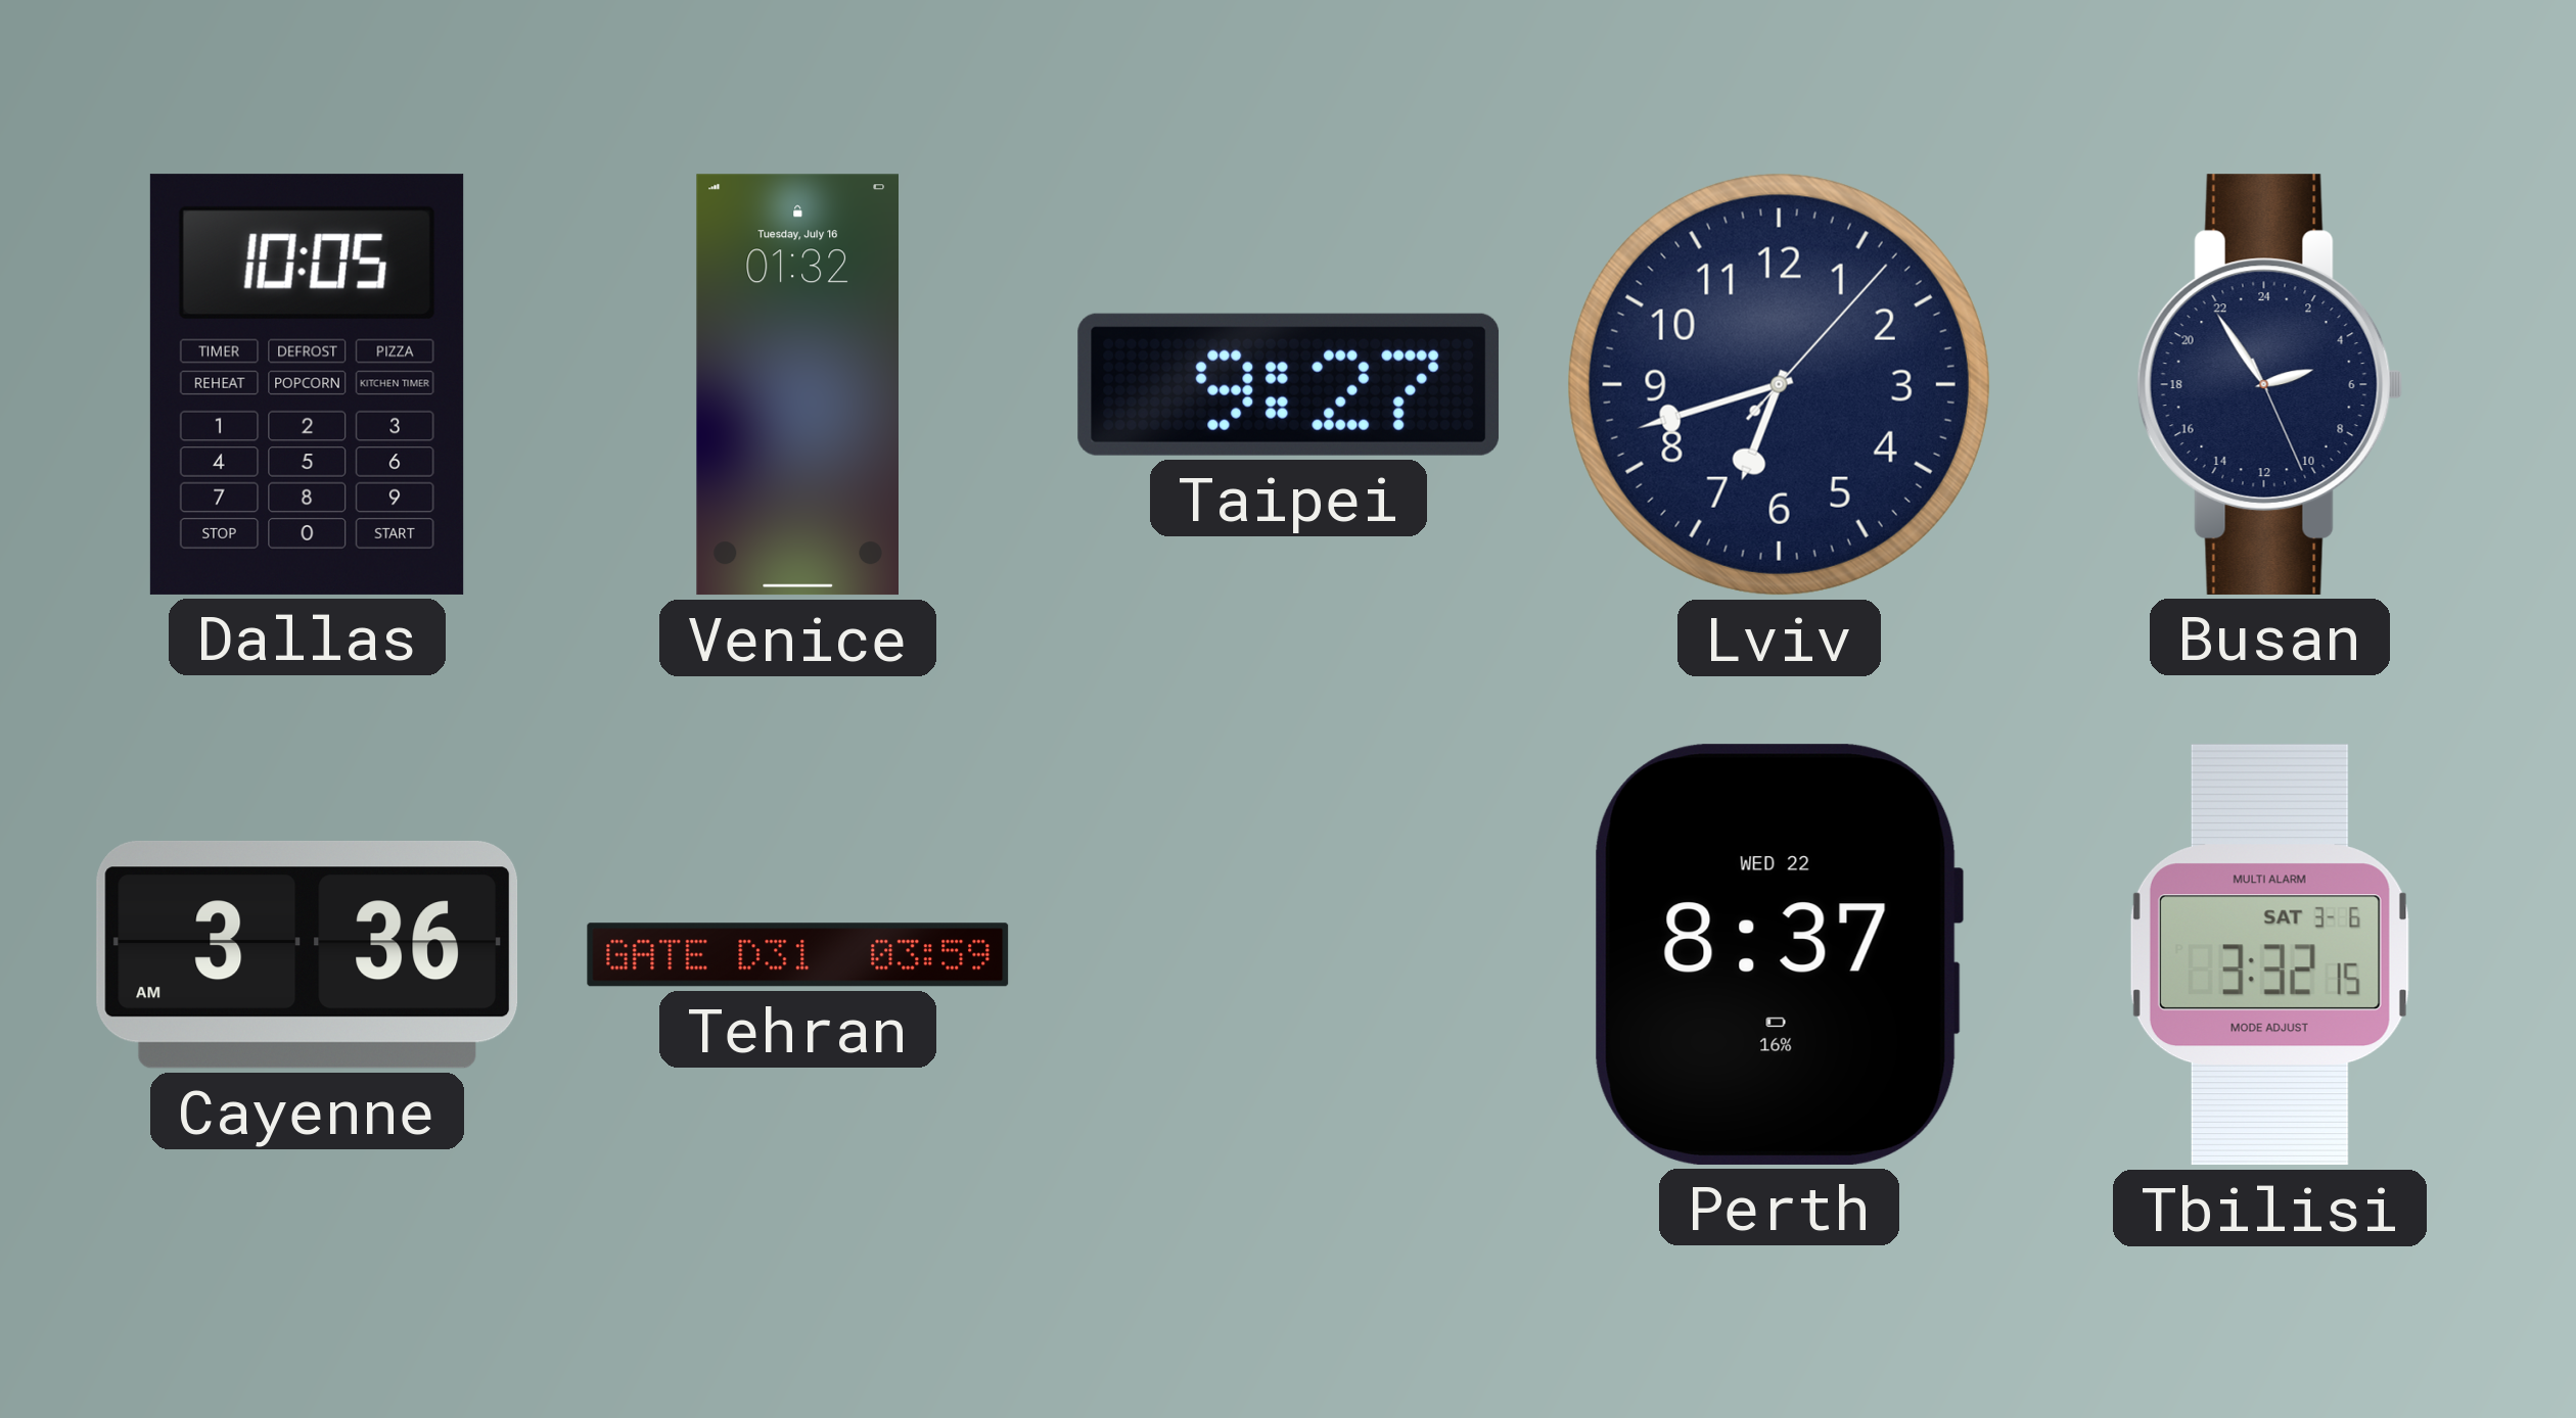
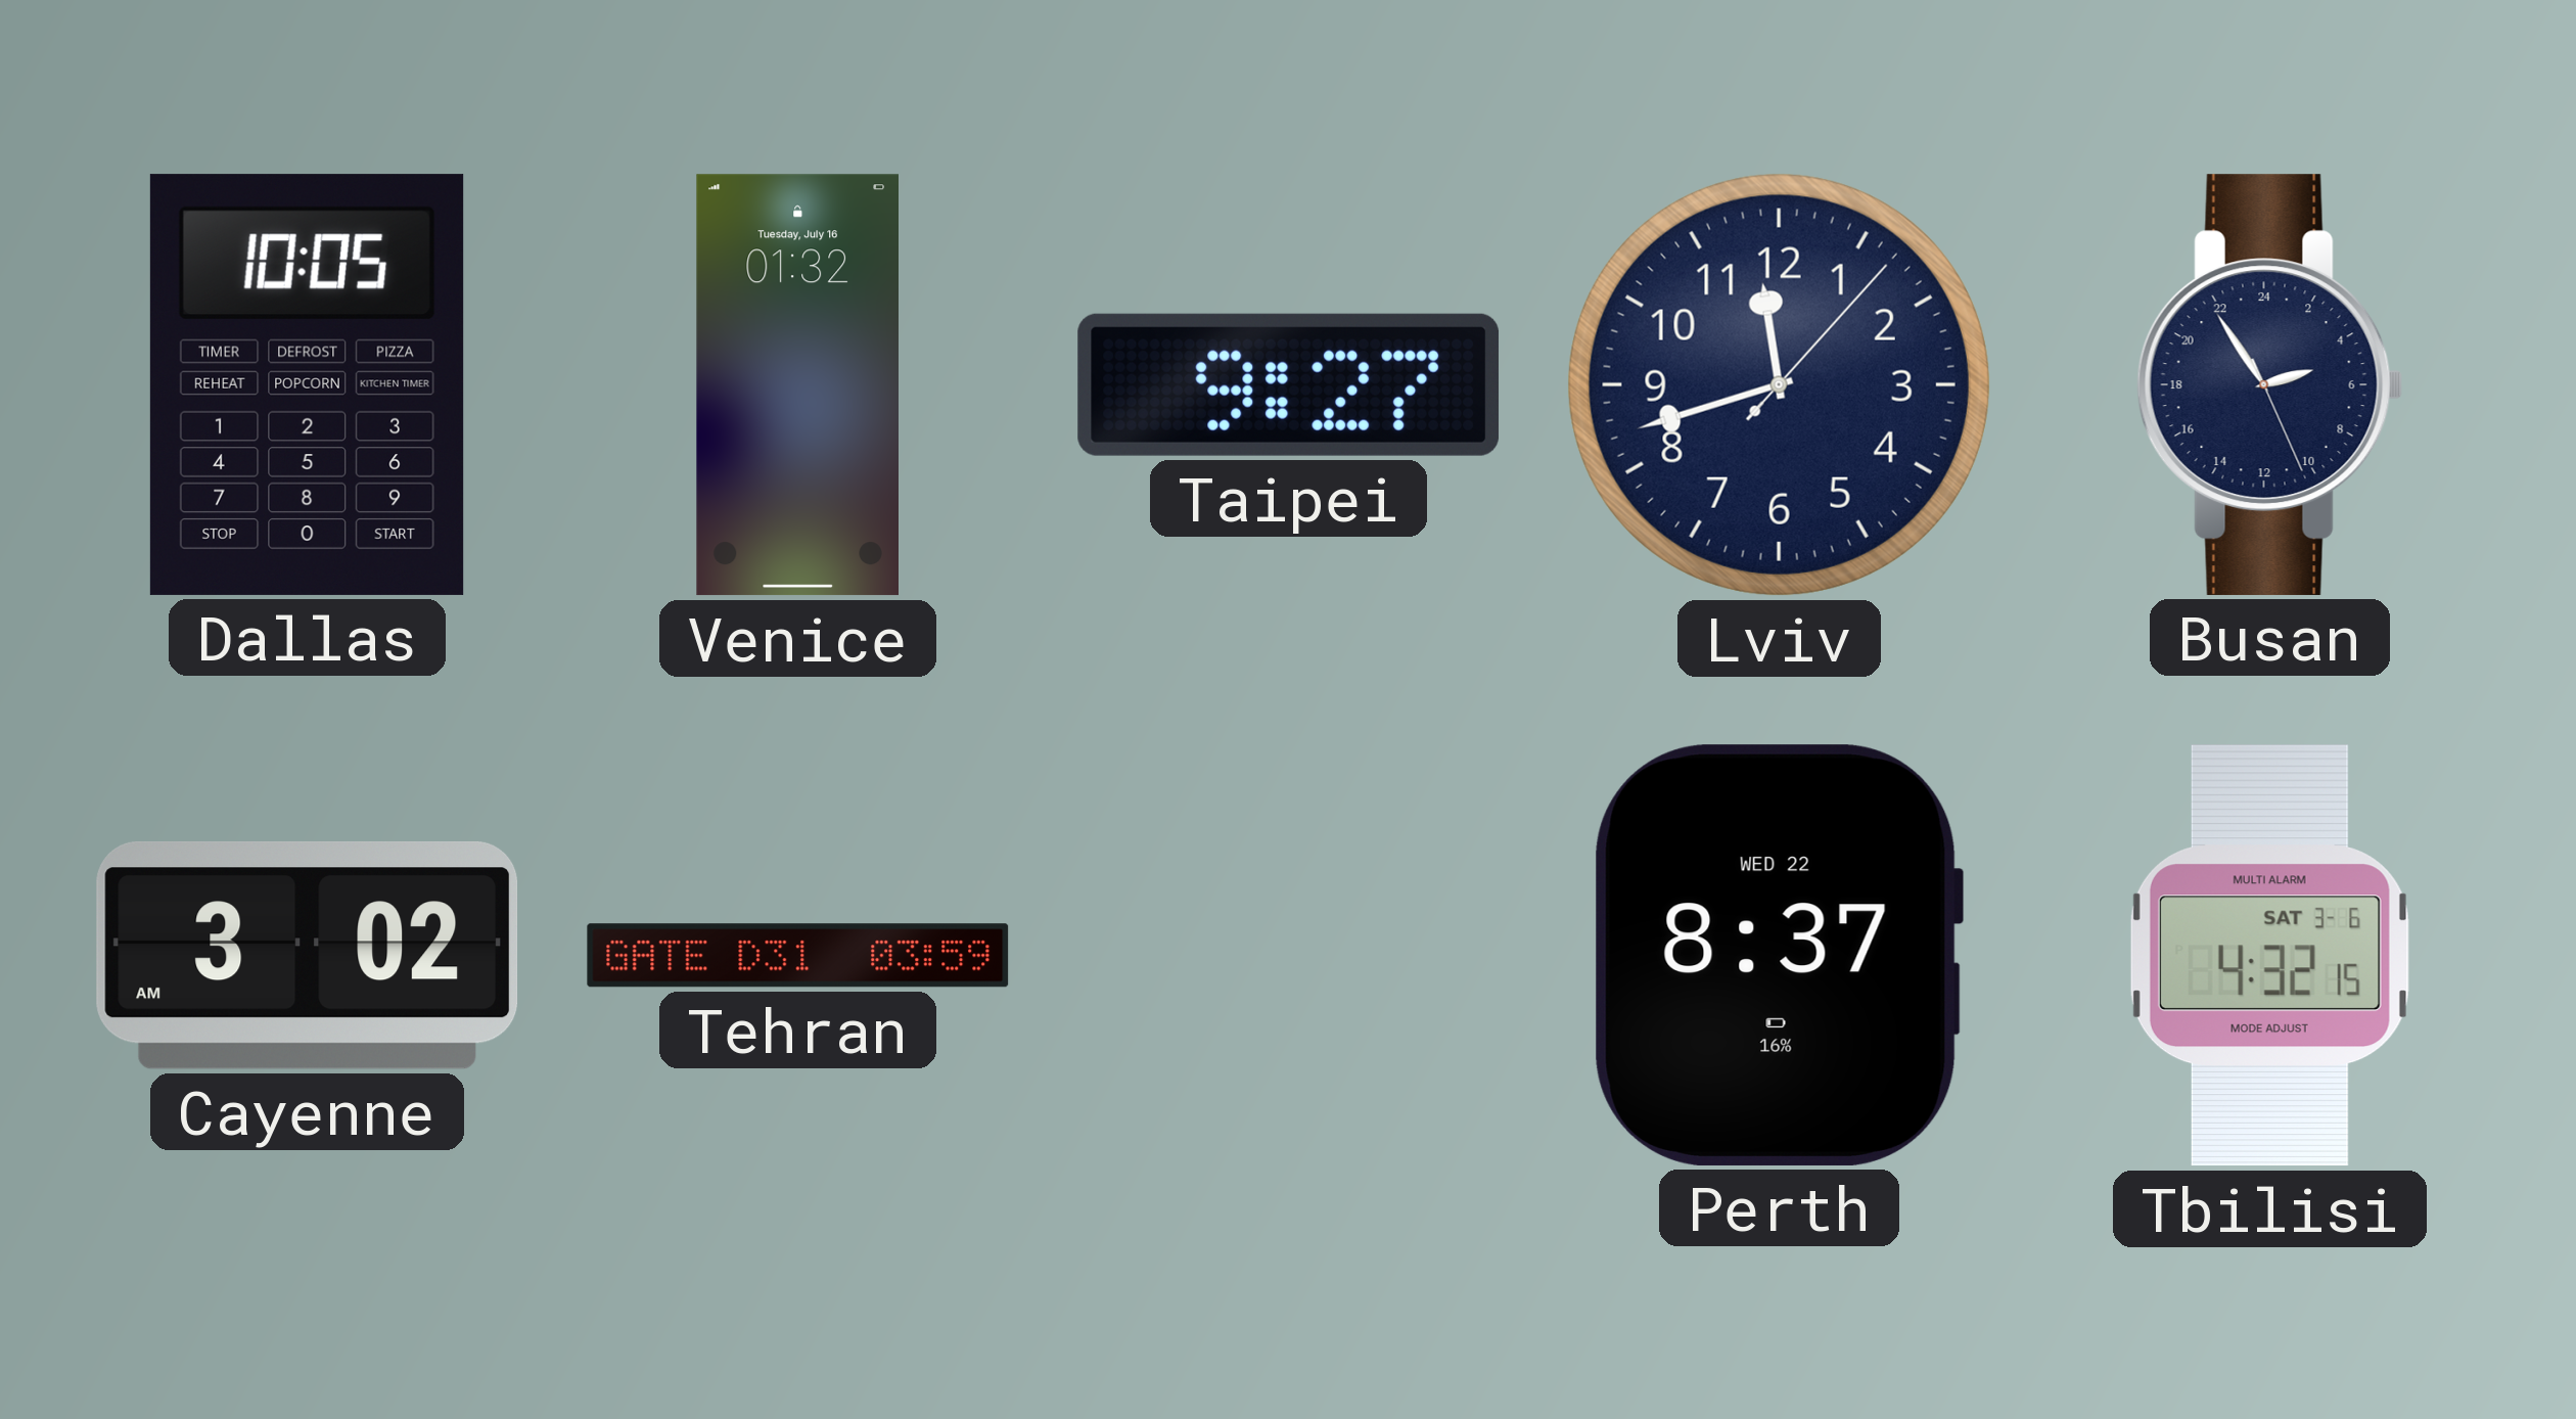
Lviv: 6:42 -> 11:42 (1779, 384)
Cayenne: 3:36 -> 3:02 (308, 955)
Tbilisi: 3:32 -> 4:32 (2269, 956)
